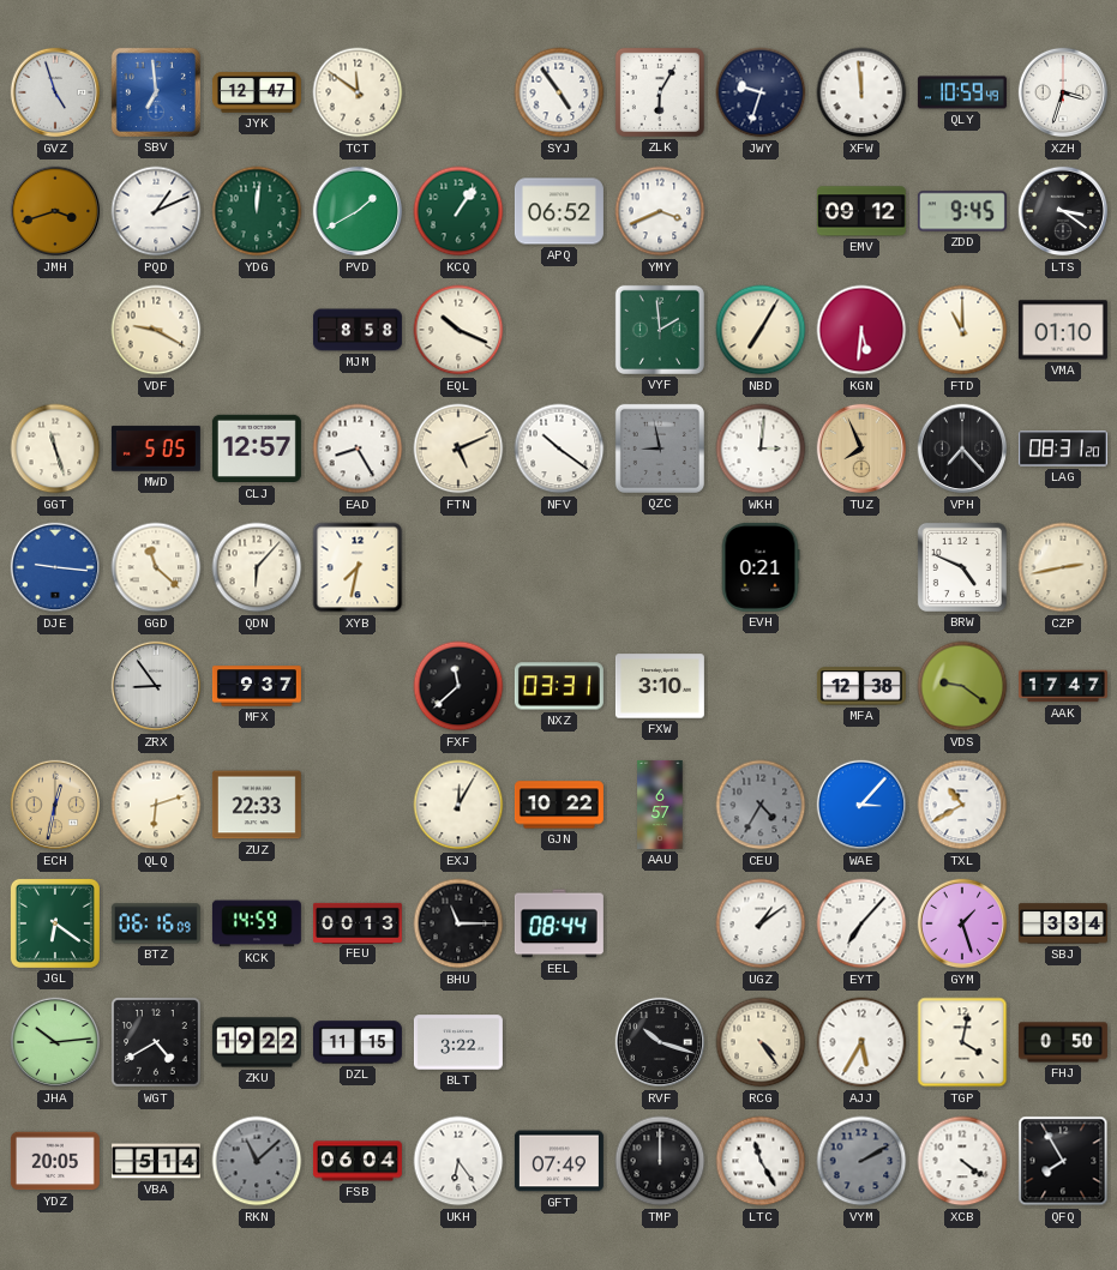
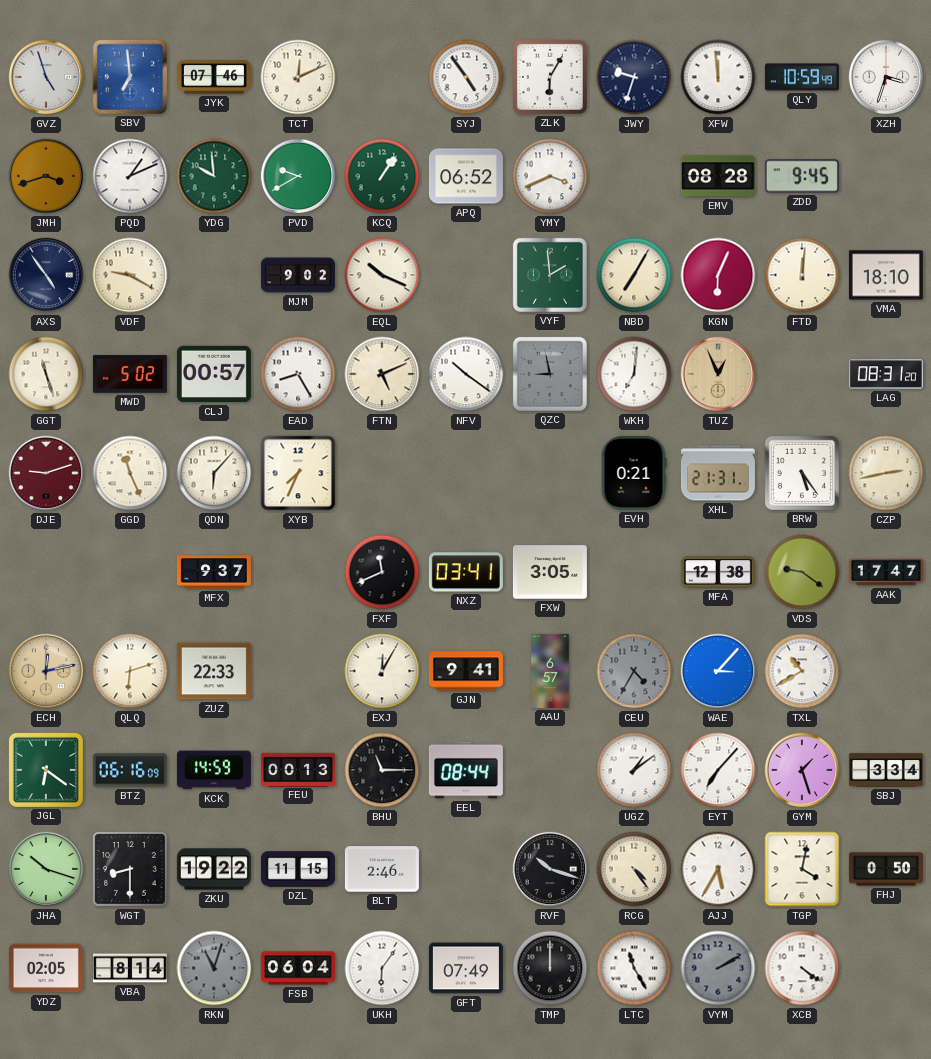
JYK: 12:47 -> 07:46 (214, 77)
TCT: 11:51 -> 12:11 (298, 77)
YDG: 12:01 -> 9:59 (214, 176)
PVD: 1:40 -> 9:40 (298, 176)
EMV: 09:12 -> 08:28 (718, 176)
LTS: 3:21 -> none (1063, 211)
AXS: none -> 4:54 (46, 275)
MJM: 8:58 -> 9:02 (298, 275)
KGN: 5:31 -> 6:04 (718, 275)
FTD: 11:00 -> 12:01 (802, 275)
VMA: 01:10 -> 18:10 (886, 275)
MWD: 5:05 -> 5:02 (130, 374)
CLJ: 12:57 -> 00:57 (214, 374)
WKH: 3:01 -> 7:01 (634, 374)
TUZ: 7:56 -> 12:56 (718, 374)
VPH: 7:23 -> none (962, 449)
DJE: 9:16 -> 9:12 (46, 473)
DJE dial: blue -> burgundy (46, 473)
GGD: 11:22 -> 11:26 (130, 473)
XYB: 7:32 -> 7:34 (298, 473)
XHL: none -> 21:31 (718, 473)
BRW: 4:49 -> 5:24 (802, 473)
ZRX: 8:54 -> none (156, 686)
FXF: 11:38 -> 11:41 (382, 572)
NXZ: 03:31 -> 03:41 (466, 572)
FXW: 3:10 -> 3:05 (550, 572)
ECH: 12:32 -> 12:13 (46, 671)
GJN: 10:22 -> 9:41 (466, 671)
JHA: 10:14 -> 10:18 (46, 869)
WGT: 4:40 -> 8:30 (130, 869)
BLT: 3:22 -> 2:46 (382, 869)
YDZ: 20:05 -> 02:05 (46, 968)
VBA: 5:14 -> 8:14 (130, 968)
RKN: 11:08 -> 11:03 (214, 968)
UKH: 6:24 -> 6:06 (382, 968)
QFQ: 7:55 -> none (1063, 1161)
